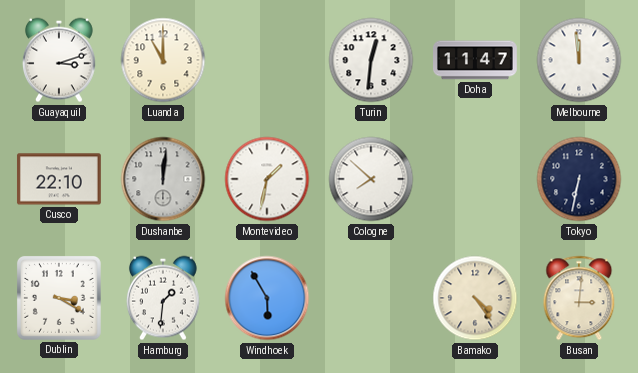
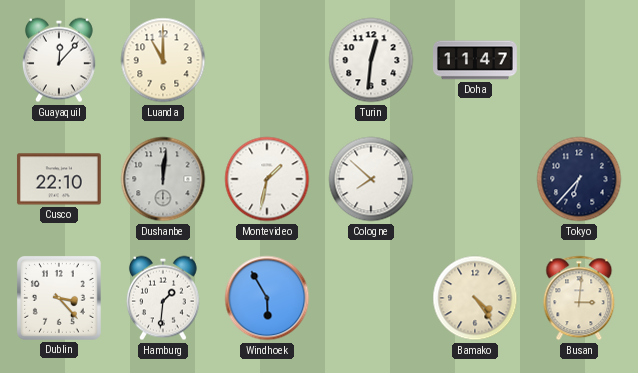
Guayaquil: 3:12 -> 12:07 (59, 60)
Melbourne: 11:59 -> none (579, 60)
Tokyo: 6:32 -> 6:37 (579, 179)
Dublin: 3:20 -> 3:23 (59, 298)
